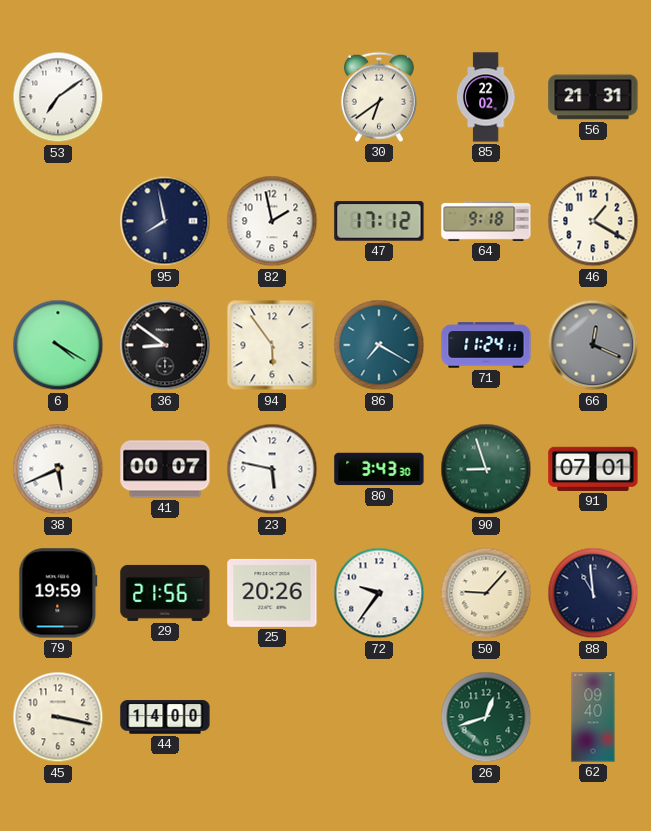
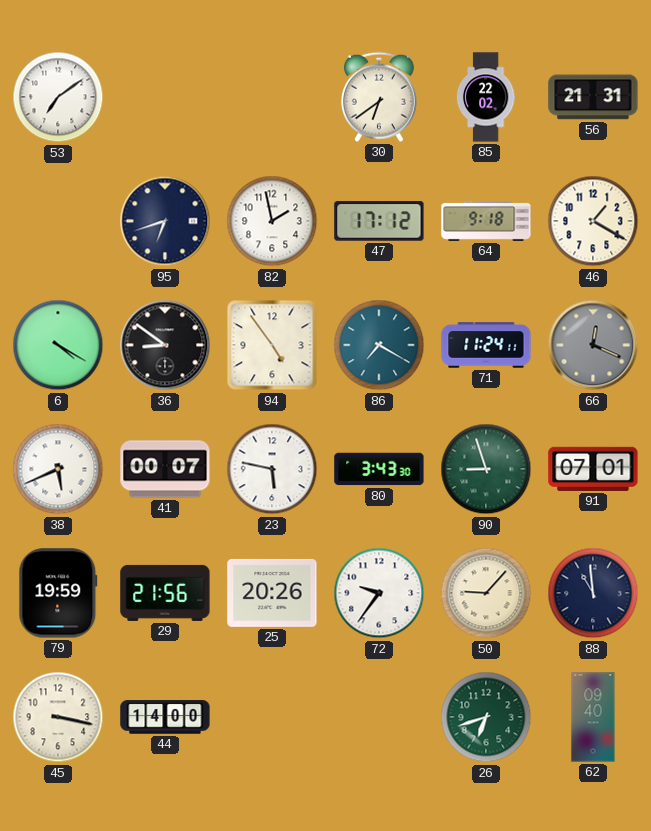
95: 7:58 -> 6:42 (165, 221)
94: 5:54 -> 4:54 (272, 345)
26: 12:42 -> 6:42 (486, 717)
